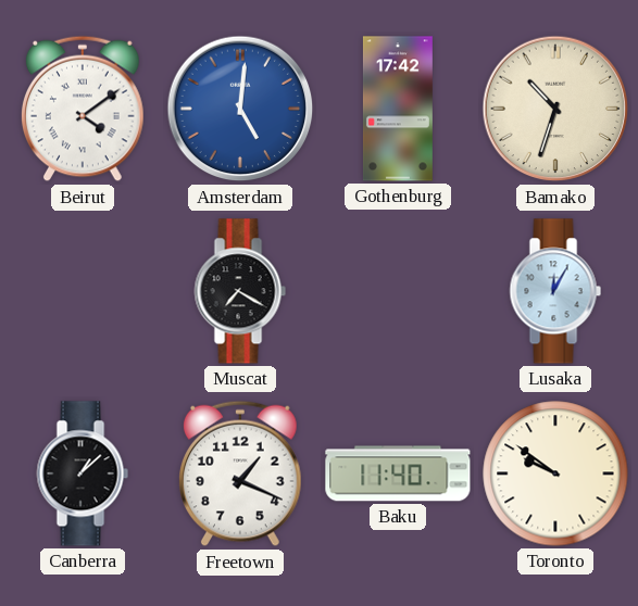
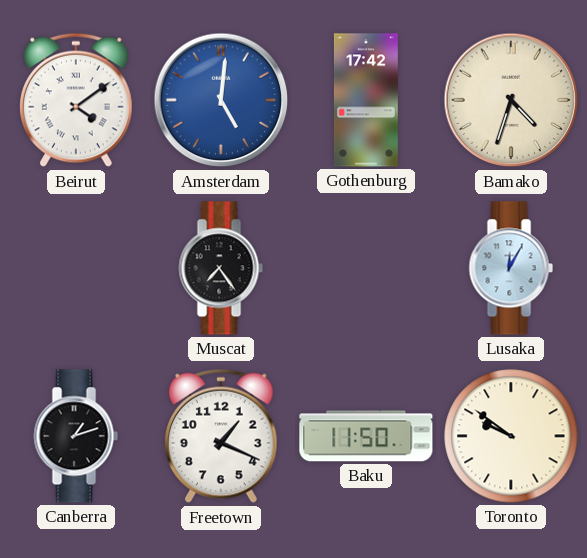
Bamako: 10:33 -> 4:33 (511, 100)
Muscat: 7:20 -> 7:24 (221, 268)
Canberra: 1:08 -> 1:12 (76, 436)
Baku: 11:40 -> 11:50 (366, 436)
